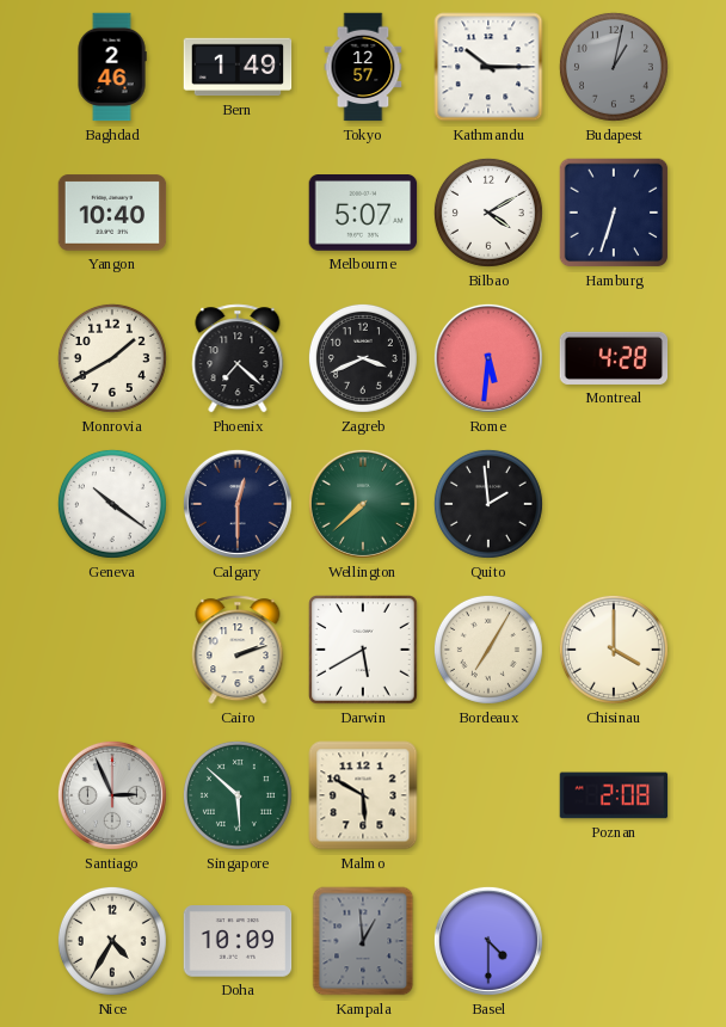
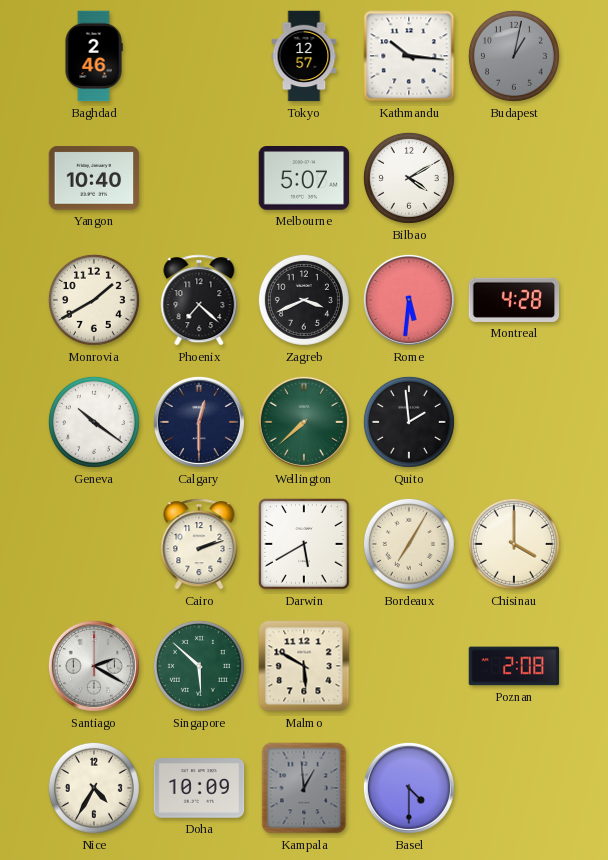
Bern: 1:49 -> none (238, 67)
Kathmandu: 10:15 -> 10:16 (409, 56)
Hamburg: 6:33 -> none (614, 213)
Santiago: 2:56 -> 2:20 (94, 666)
